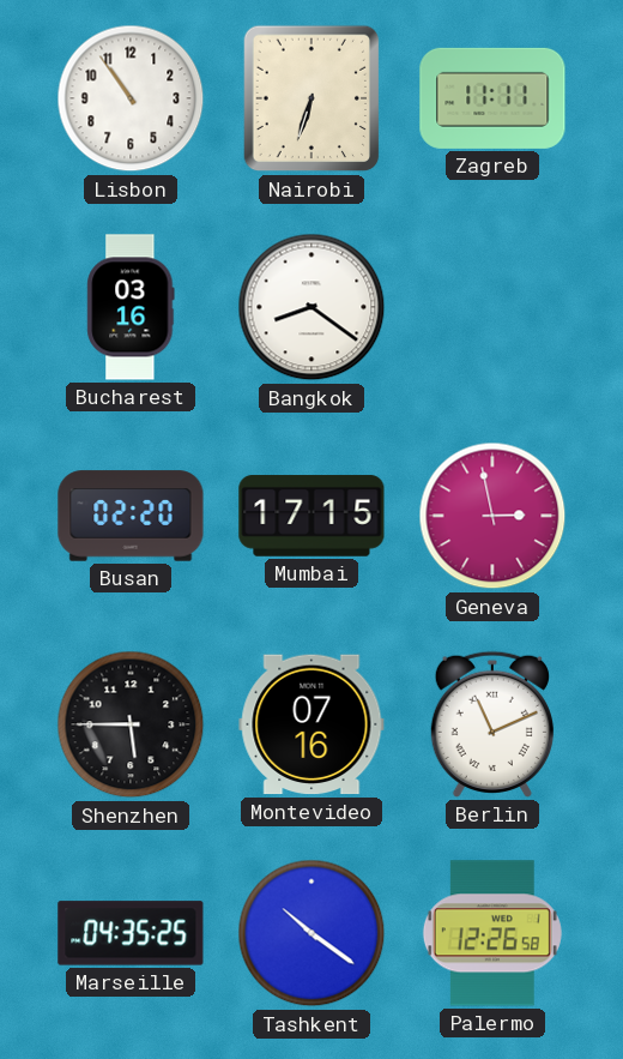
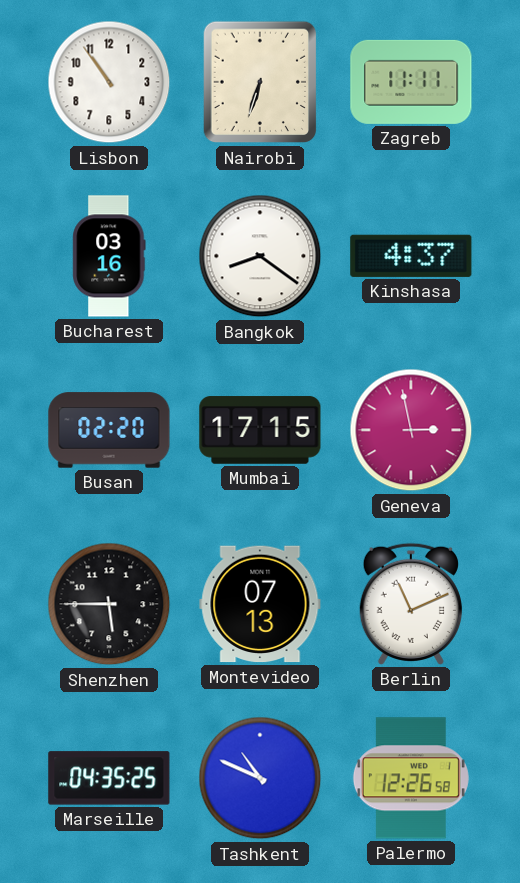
Kinshasa: none -> 4:37 (411, 256)
Montevideo: 07:16 -> 07:13 (260, 604)
Tashkent: 10:21 -> 10:49 (260, 778)
